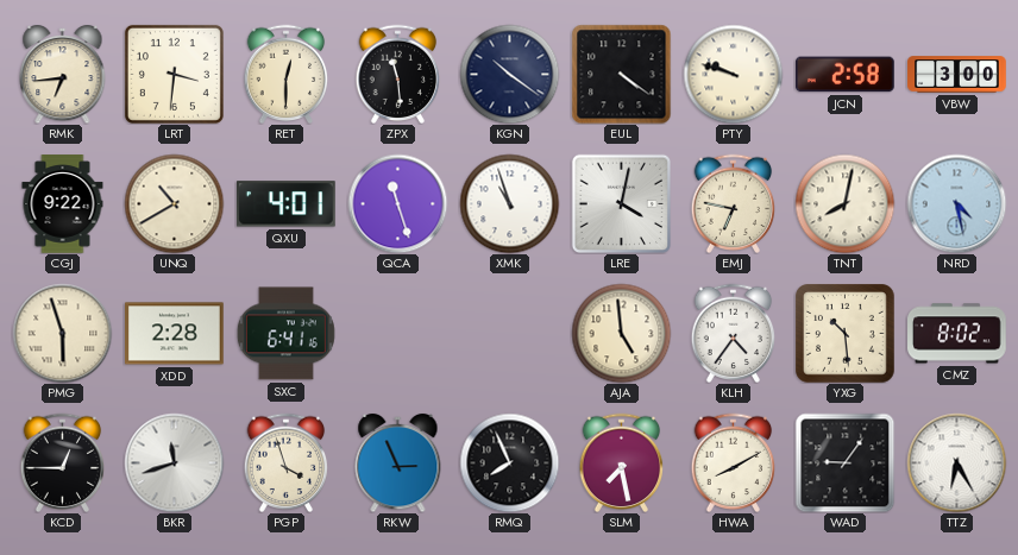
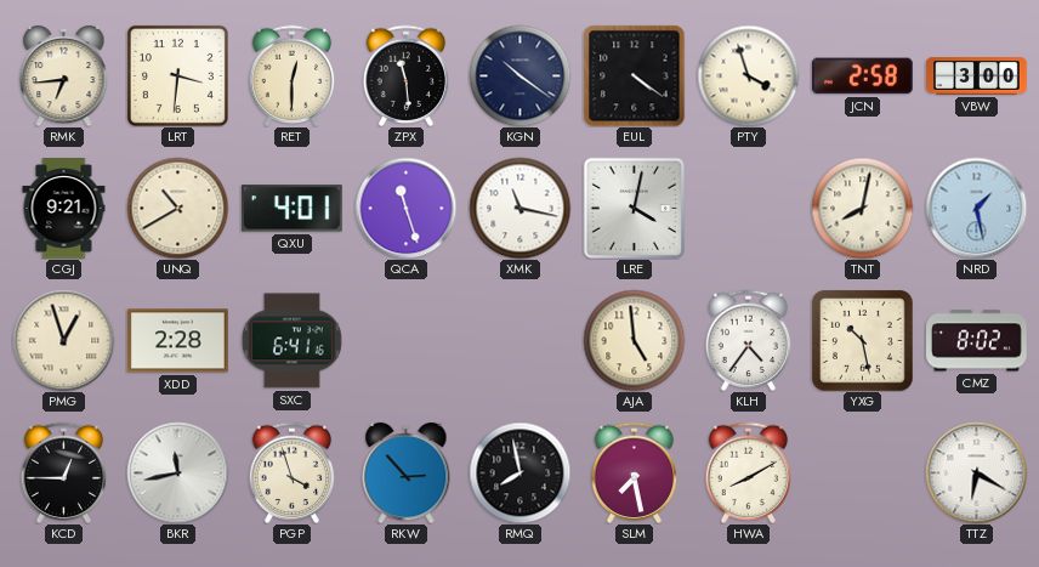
PTY: 9:48 -> 3:57 (748, 75)
CGJ: 9:22 -> 9:21 (64, 209)
XMK: 10:57 -> 11:17 (519, 208)
EMJ: 6:47 -> none (734, 203)
NRD: 4:28 -> 1:28 (976, 208)
PMG: 5:57 -> 12:57 (63, 340)
YXG: 10:29 -> 10:28 (862, 340)
BKR: 11:42 -> 11:43 (177, 472)
RKW: 2:56 -> 2:53 (407, 472)
RMQ: 7:56 -> 7:58 (519, 472)
WAD: 9:06 -> none (844, 462)
TTZ: 6:25 -> 6:20 (976, 472)
